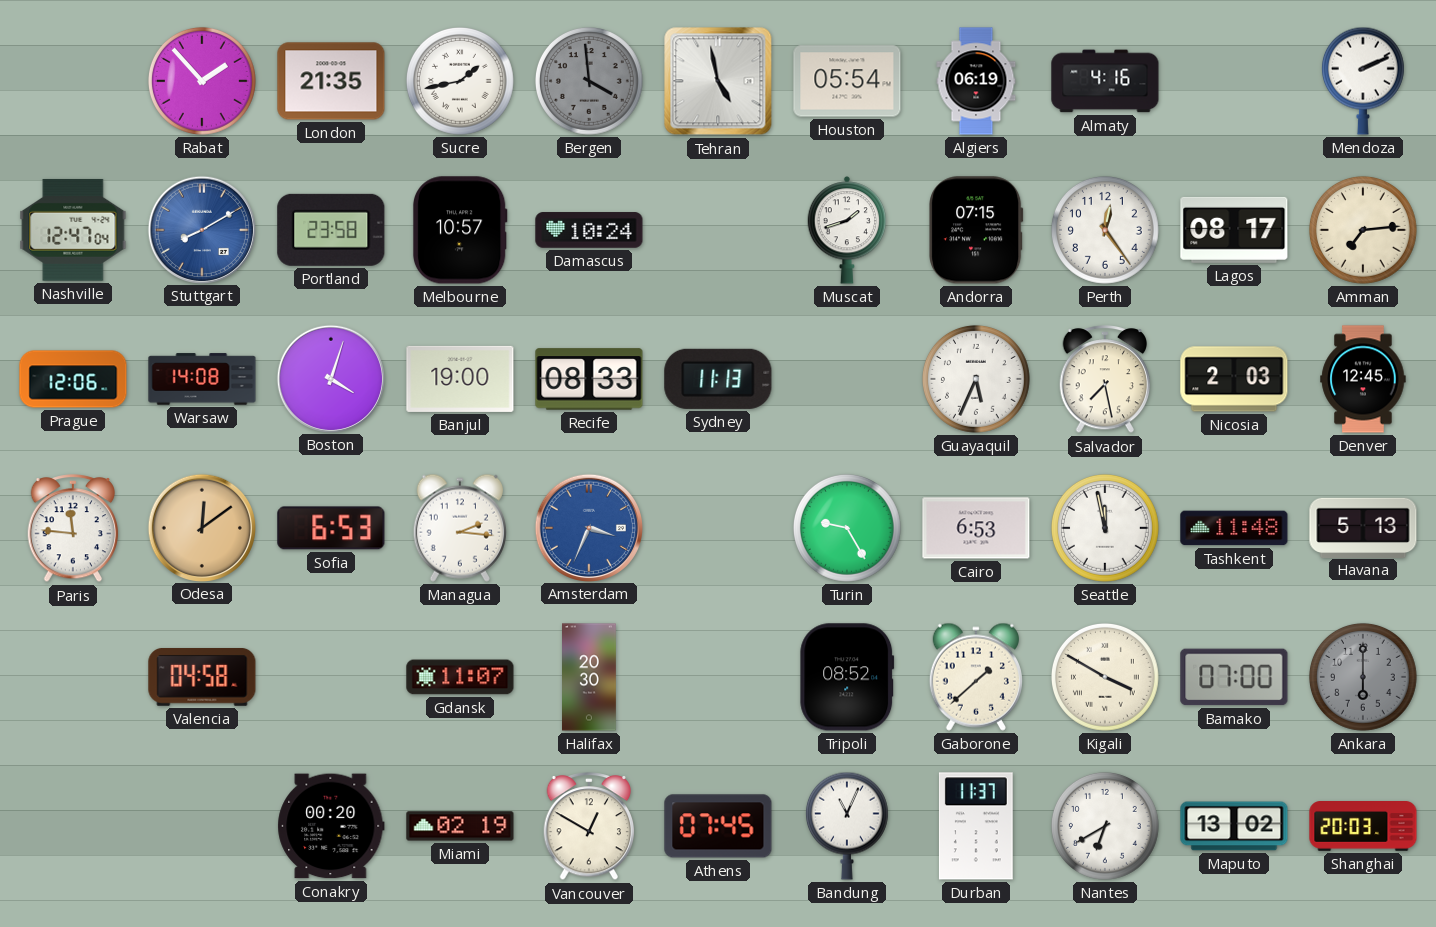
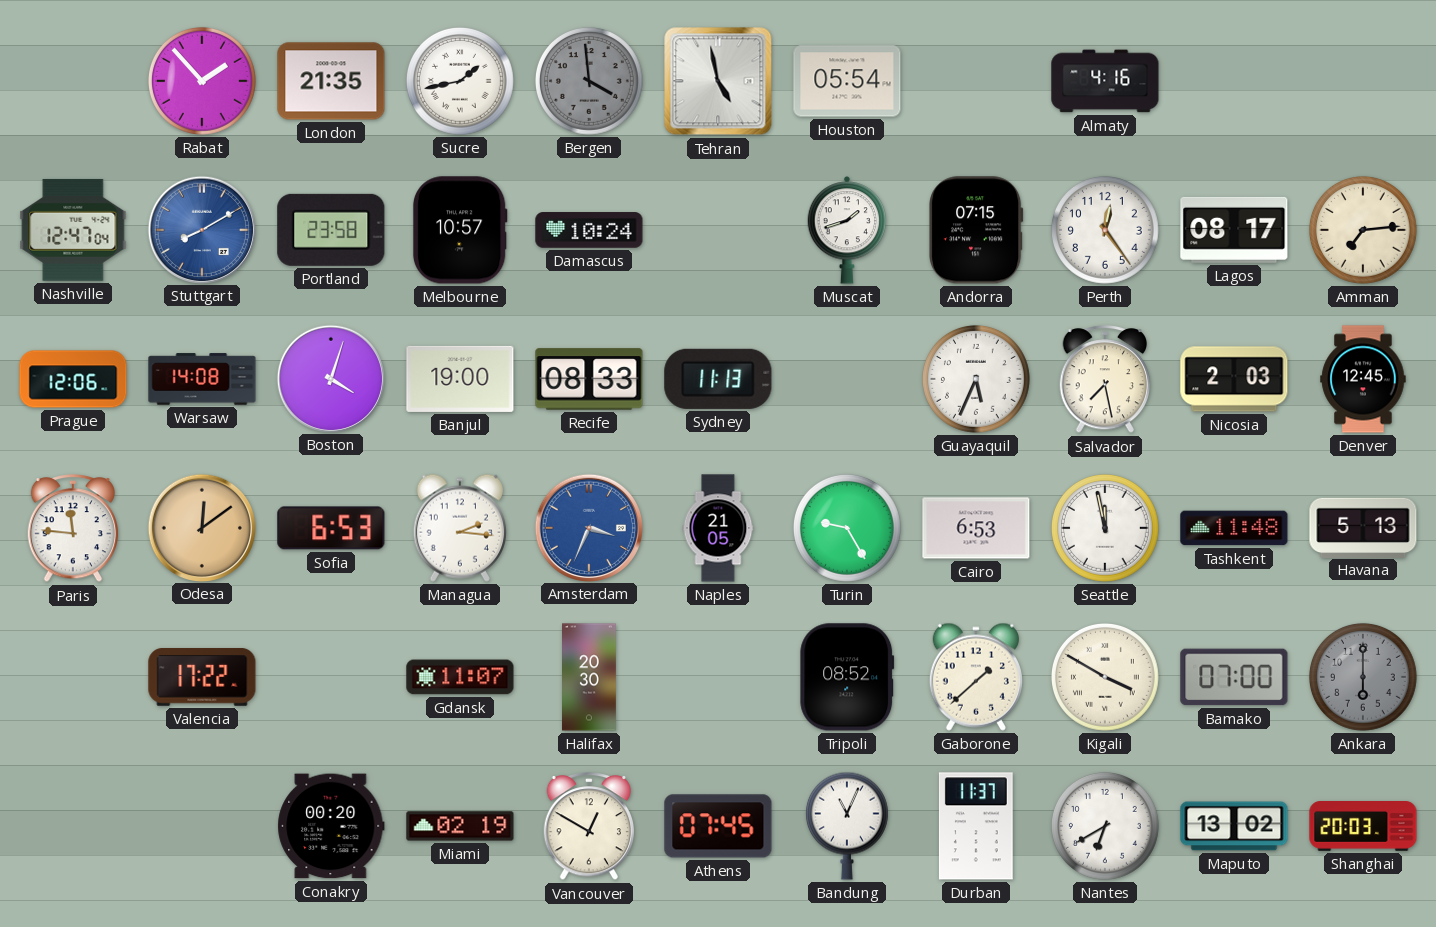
Algiers: 06:19 -> none (976, 81)
Mendoza: 2:11 -> none (1363, 81)
Naples: none -> 21:05 (718, 528)
Valencia: 04:58 -> 17:22 (202, 678)
